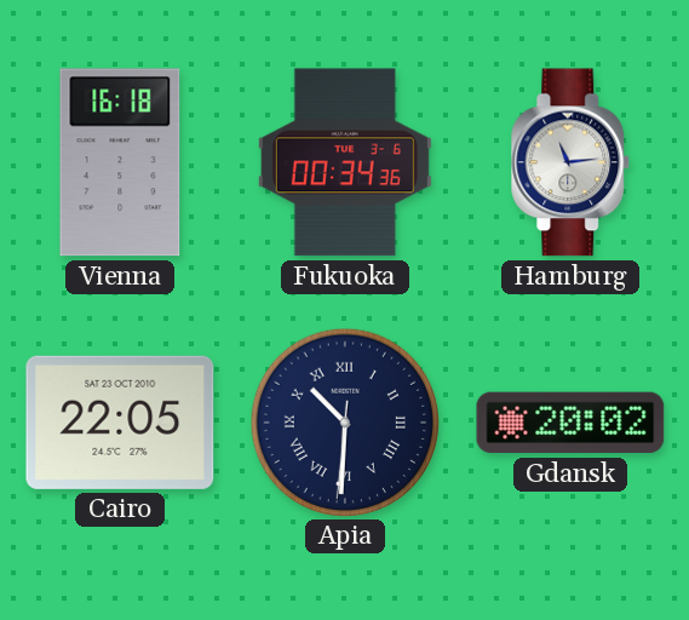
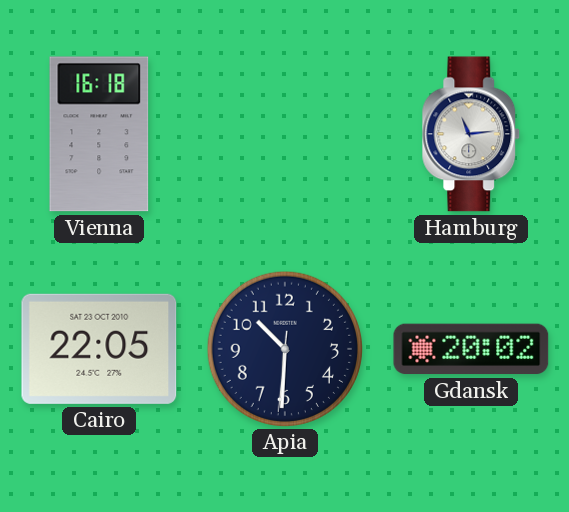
Fukuoka: 00:34 -> none (345, 162)
Apia numerals: Roman -> Arabic (284, 348)
